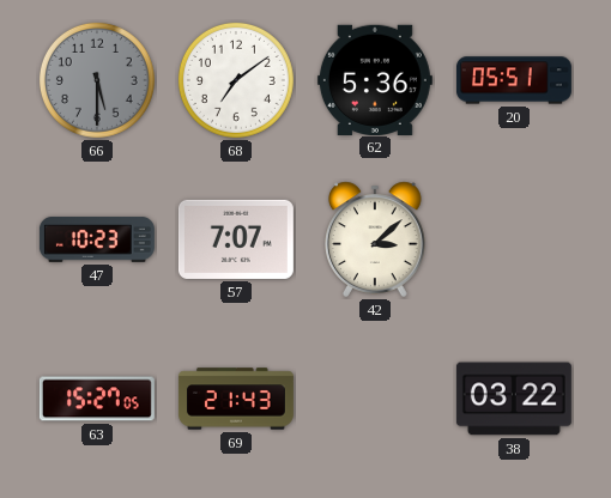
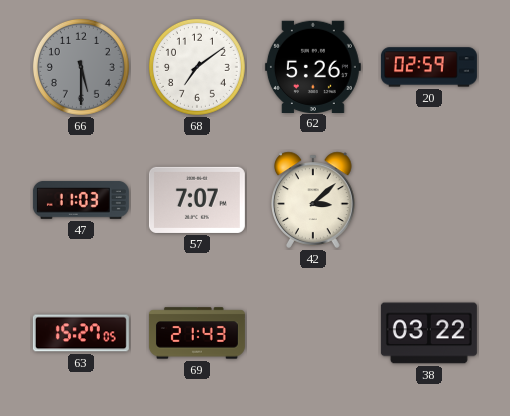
62: 5:36 -> 5:26 (313, 66)
20: 05:51 -> 02:59 (429, 67)
47: 10:23 -> 11:03 (81, 201)
